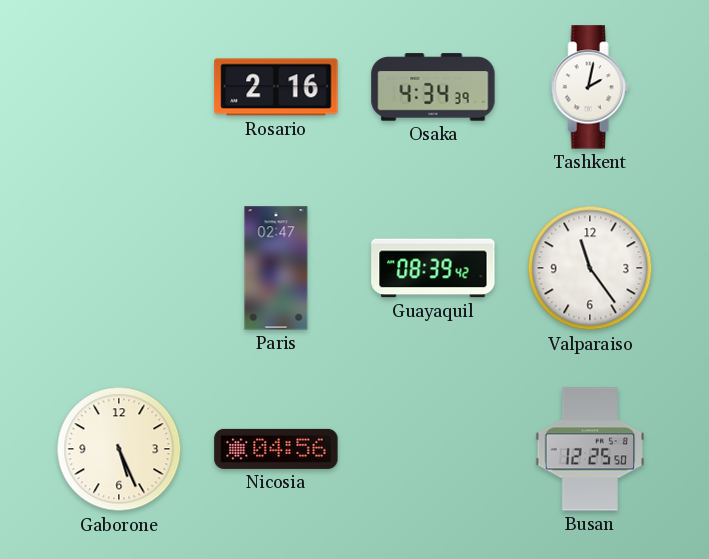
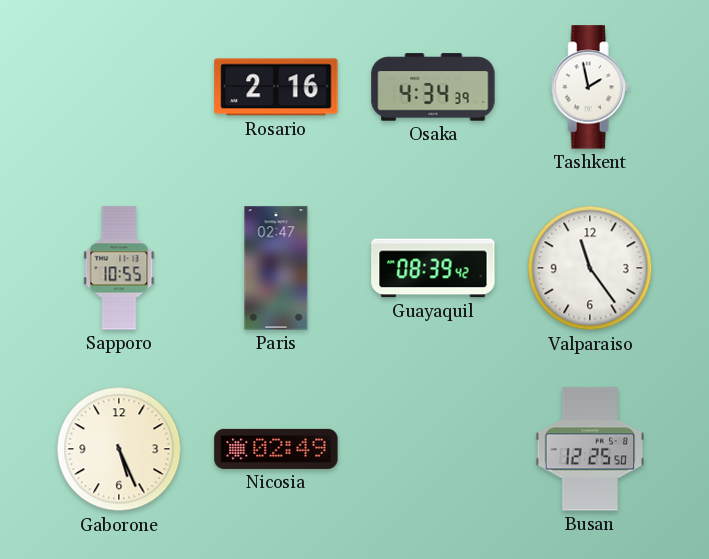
Tashkent: 2:02 -> 1:58 (590, 87)
Sapporo: none -> 10:55 (119, 268)
Nicosia: 04:56 -> 02:49 (276, 449)
